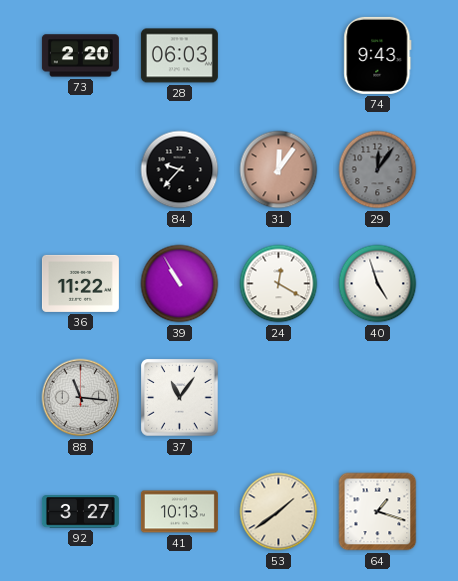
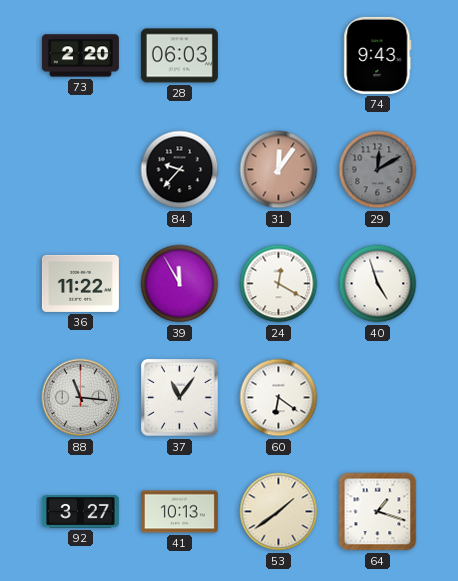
29: 12:06 -> 12:10 (378, 170)
39: 10:55 -> 11:55 (180, 284)
60: none -> 6:21 (279, 398)
